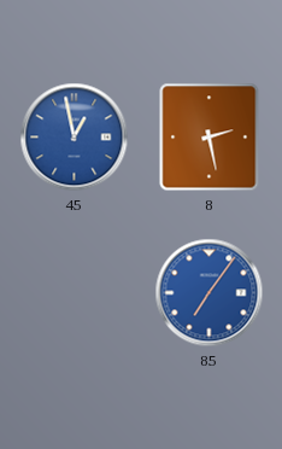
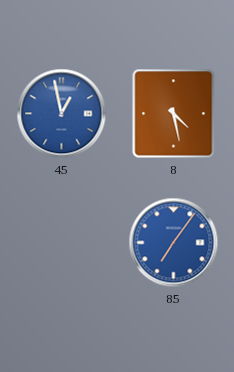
8: 2:28 -> 4:28 (174, 114)
